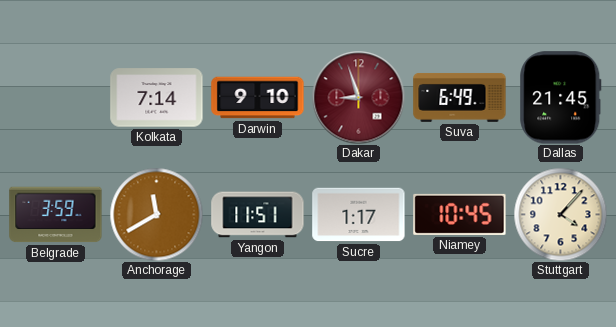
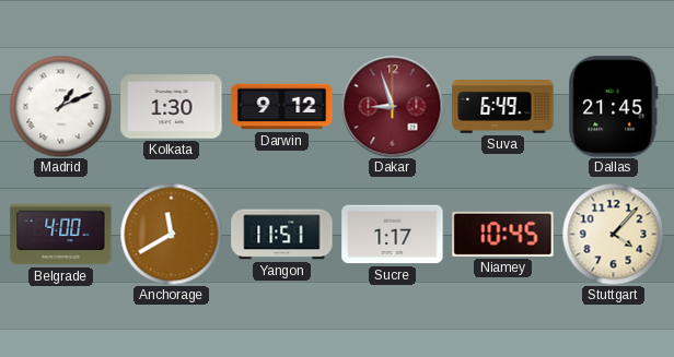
Madrid: none -> 1:11 (60, 106)
Kolkata: 7:14 -> 1:30 (172, 107)
Darwin: 9:10 -> 9:12 (282, 107)
Belgrade: 3:59 -> 4:00 (61, 235)
